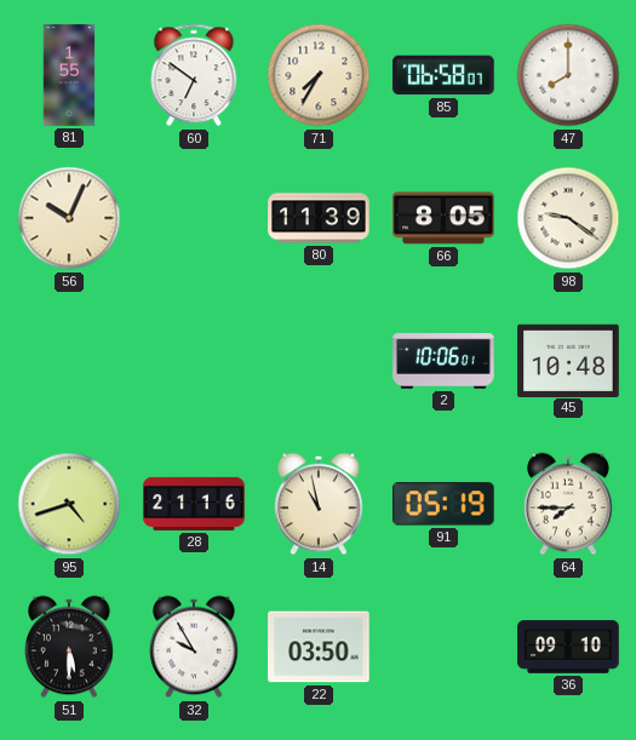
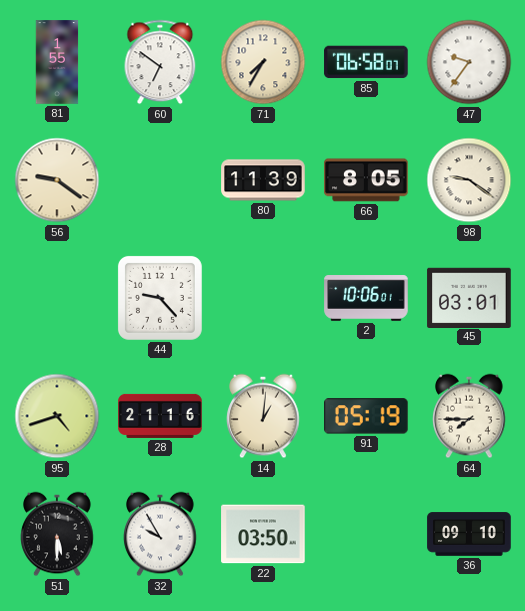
47: 8:00 -> 9:36 (469, 62)
56: 10:04 -> 9:21 (57, 180)
44: none -> 9:23 (160, 298)
45: 10:48 -> 03:01 (469, 297)
14: 10:58 -> 1:01 (263, 416)
